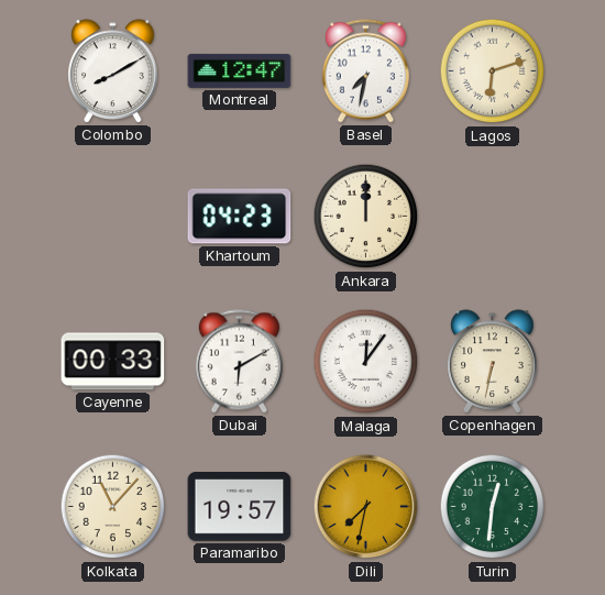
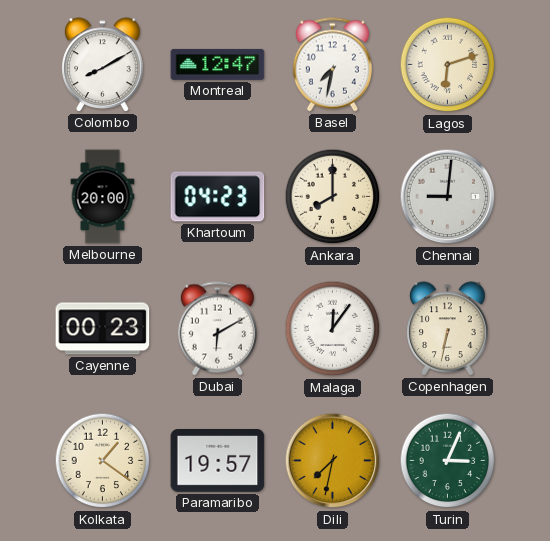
Melbourne: none -> 20:00 (103, 197)
Ankara: 12:00 -> 8:00 (333, 197)
Chennai: none -> 9:01 (448, 197)
Cayenne: 00:33 -> 00:23 (103, 329)
Kolkata: 11:07 -> 1:21 (103, 461)
Turin: 12:31 -> 3:04 (448, 461)
